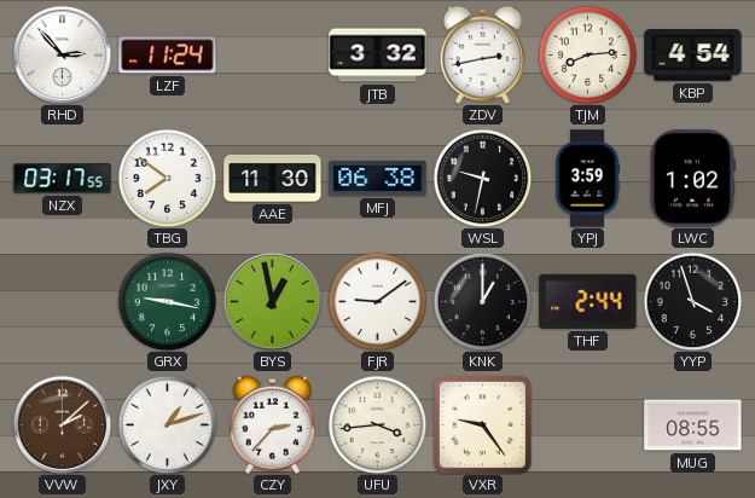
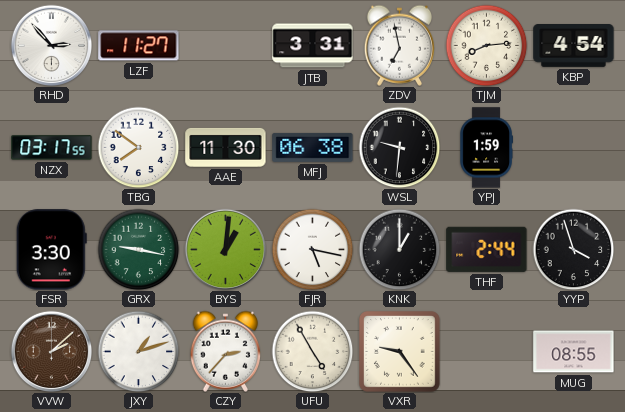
LZF: 11:24 -> 11:27 (139, 46)
JTB: 3:32 -> 3:31 (313, 46)
ZDV: 2:43 -> 6:58 (399, 45)
WSL: 9:32 -> 9:31 (399, 147)
YPJ: 3:59 -> 1:59 (486, 148)
LWC: 1:02 -> none (692, 179)
FSR: none -> 3:30 (51, 250)
BYS: 12:58 -> 1:01 (225, 249)
FJR: 9:09 -> 5:17 (312, 249)
UFU: 3:44 -> 4:55 (312, 351)
